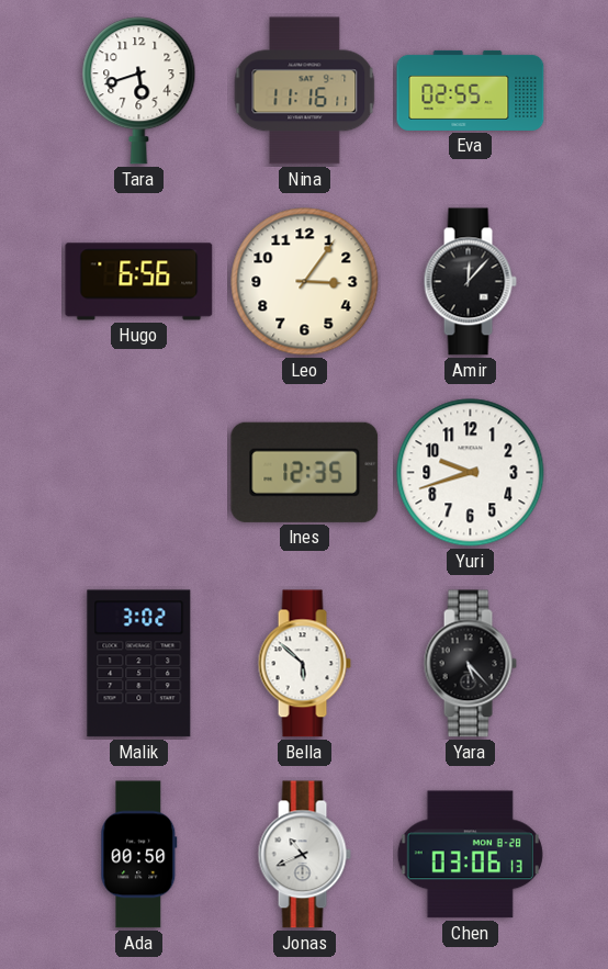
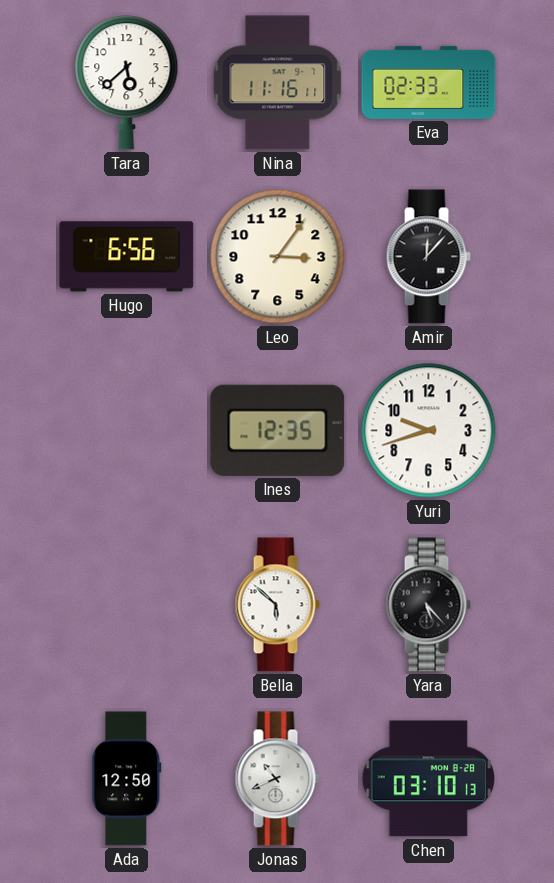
Tara: 5:42 -> 5:38 (127, 83)
Eva: 02:55 -> 02:33 (429, 82)
Malik: 3:02 -> none (139, 664)
Ada: 00:50 -> 12:50 (127, 779)
Chen: 03:06 -> 03:10 (428, 779)
